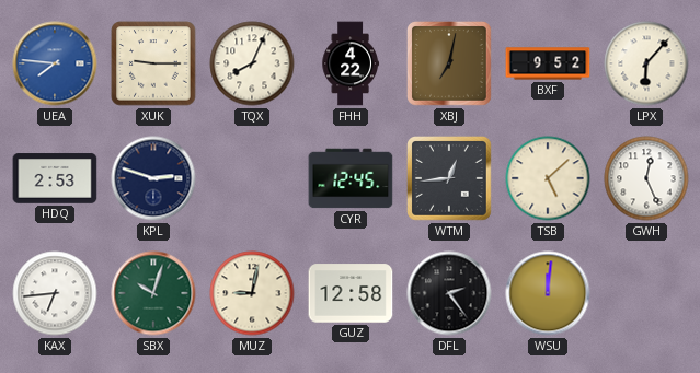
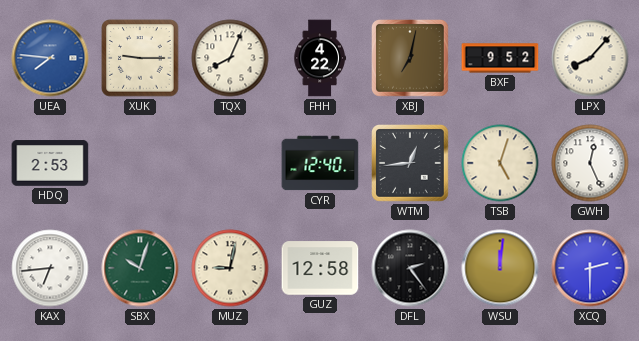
LPX: 6:07 -> 8:07 (590, 58)
KPL: 2:48 -> none (153, 178)
CYR: 12:45 -> 12:40 (320, 163)
TSB: 5:08 -> 5:03 (500, 163)
XCQ: none -> 2:30 (590, 268)
